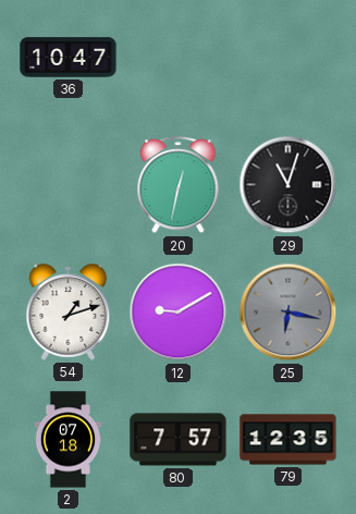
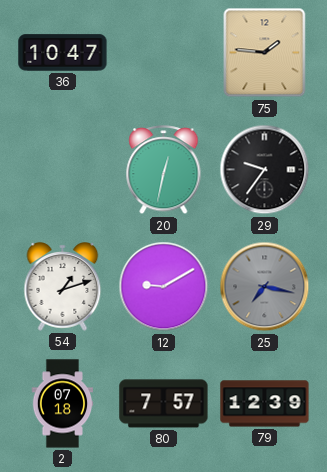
75: none -> 1:46 (265, 53)
29: 11:03 -> 9:36 (265, 170)
25: 6:17 -> 7:17 (265, 287)
79: 12:35 -> 12:39 (265, 404)
